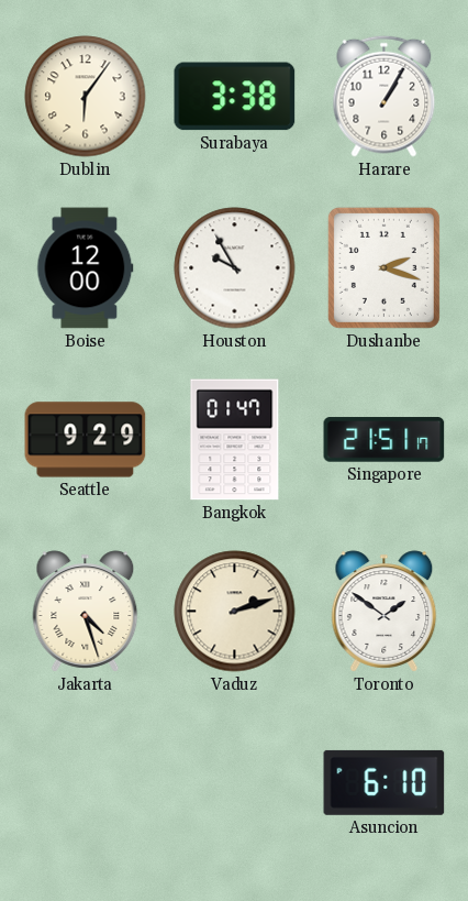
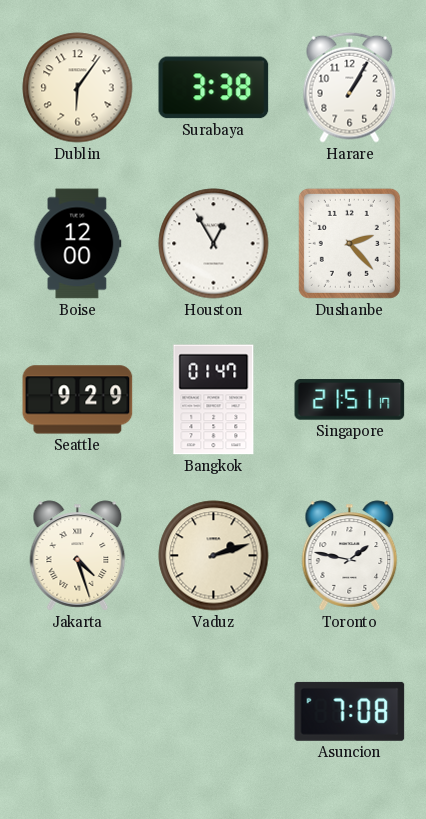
Houston: 9:55 -> 12:55 (214, 244)
Dushanbe: 2:18 -> 2:23 (349, 243)
Toronto: 1:51 -> 1:47 (350, 556)
Asuncion: 6:10 -> 7:08 (350, 711)
